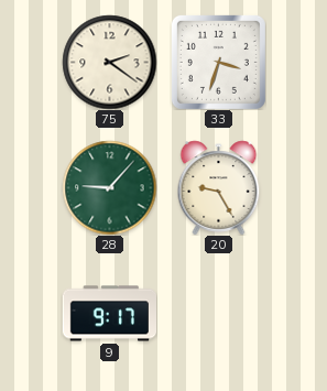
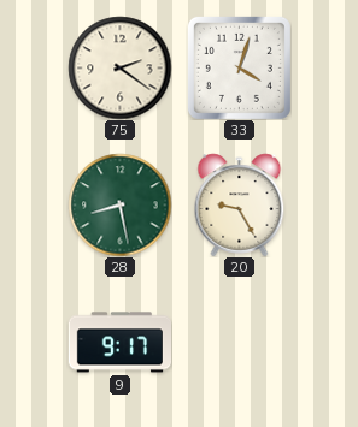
33: 3:33 -> 4:03 (239, 67)
28: 9:07 -> 8:28 (119, 204)
